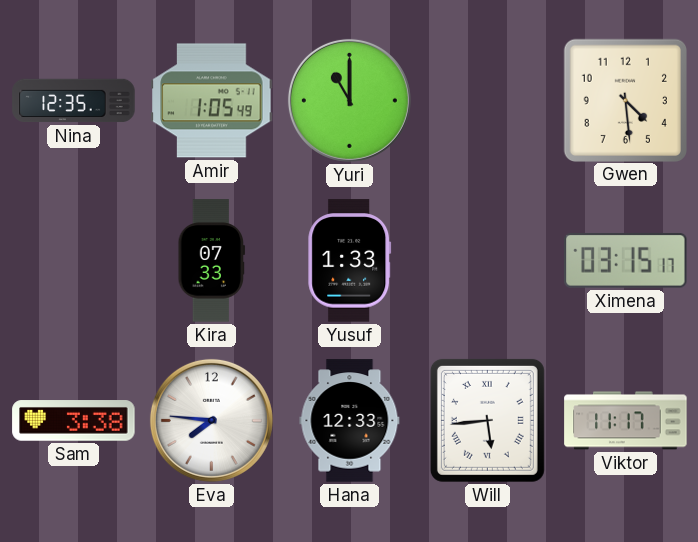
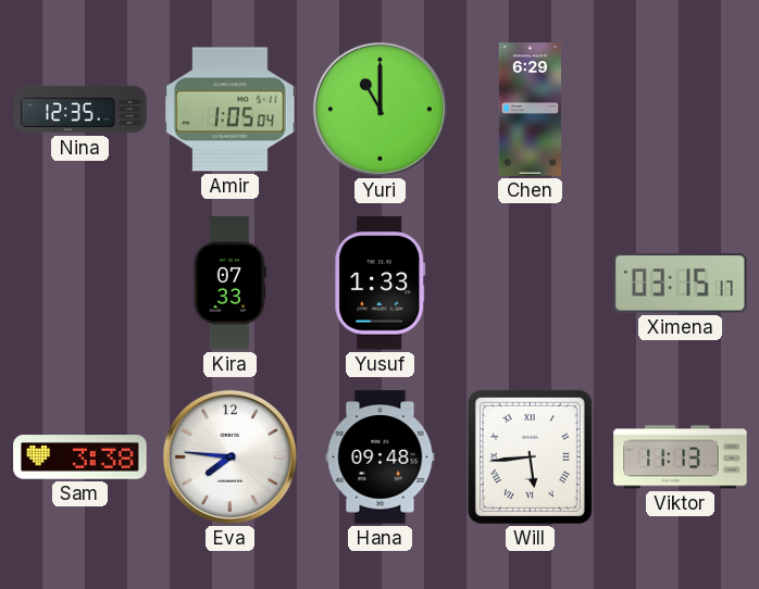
Amir: 1:05:49 -> 1:05:04 (231, 110)
Chen: none -> 6:29 (531, 110)
Gwen: 4:29 -> none (625, 100)
Hana: 12:33 -> 09:48 (381, 458)
Viktor: 11:17 -> 11:13 (681, 458)
